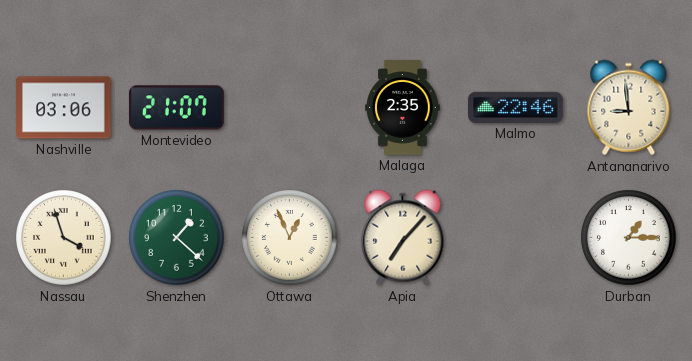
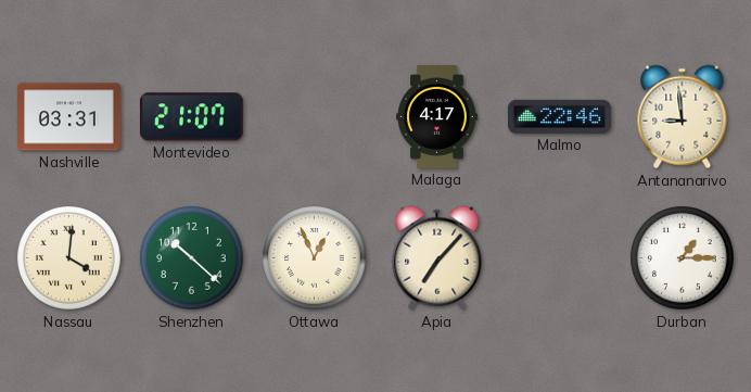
Nashville: 03:06 -> 03:31 (69, 117)
Malaga: 2:35 -> 4:17 (437, 117)
Nassau: 3:57 -> 4:01 (69, 258)
Shenzhen: 1:22 -> 10:22 (192, 258)
